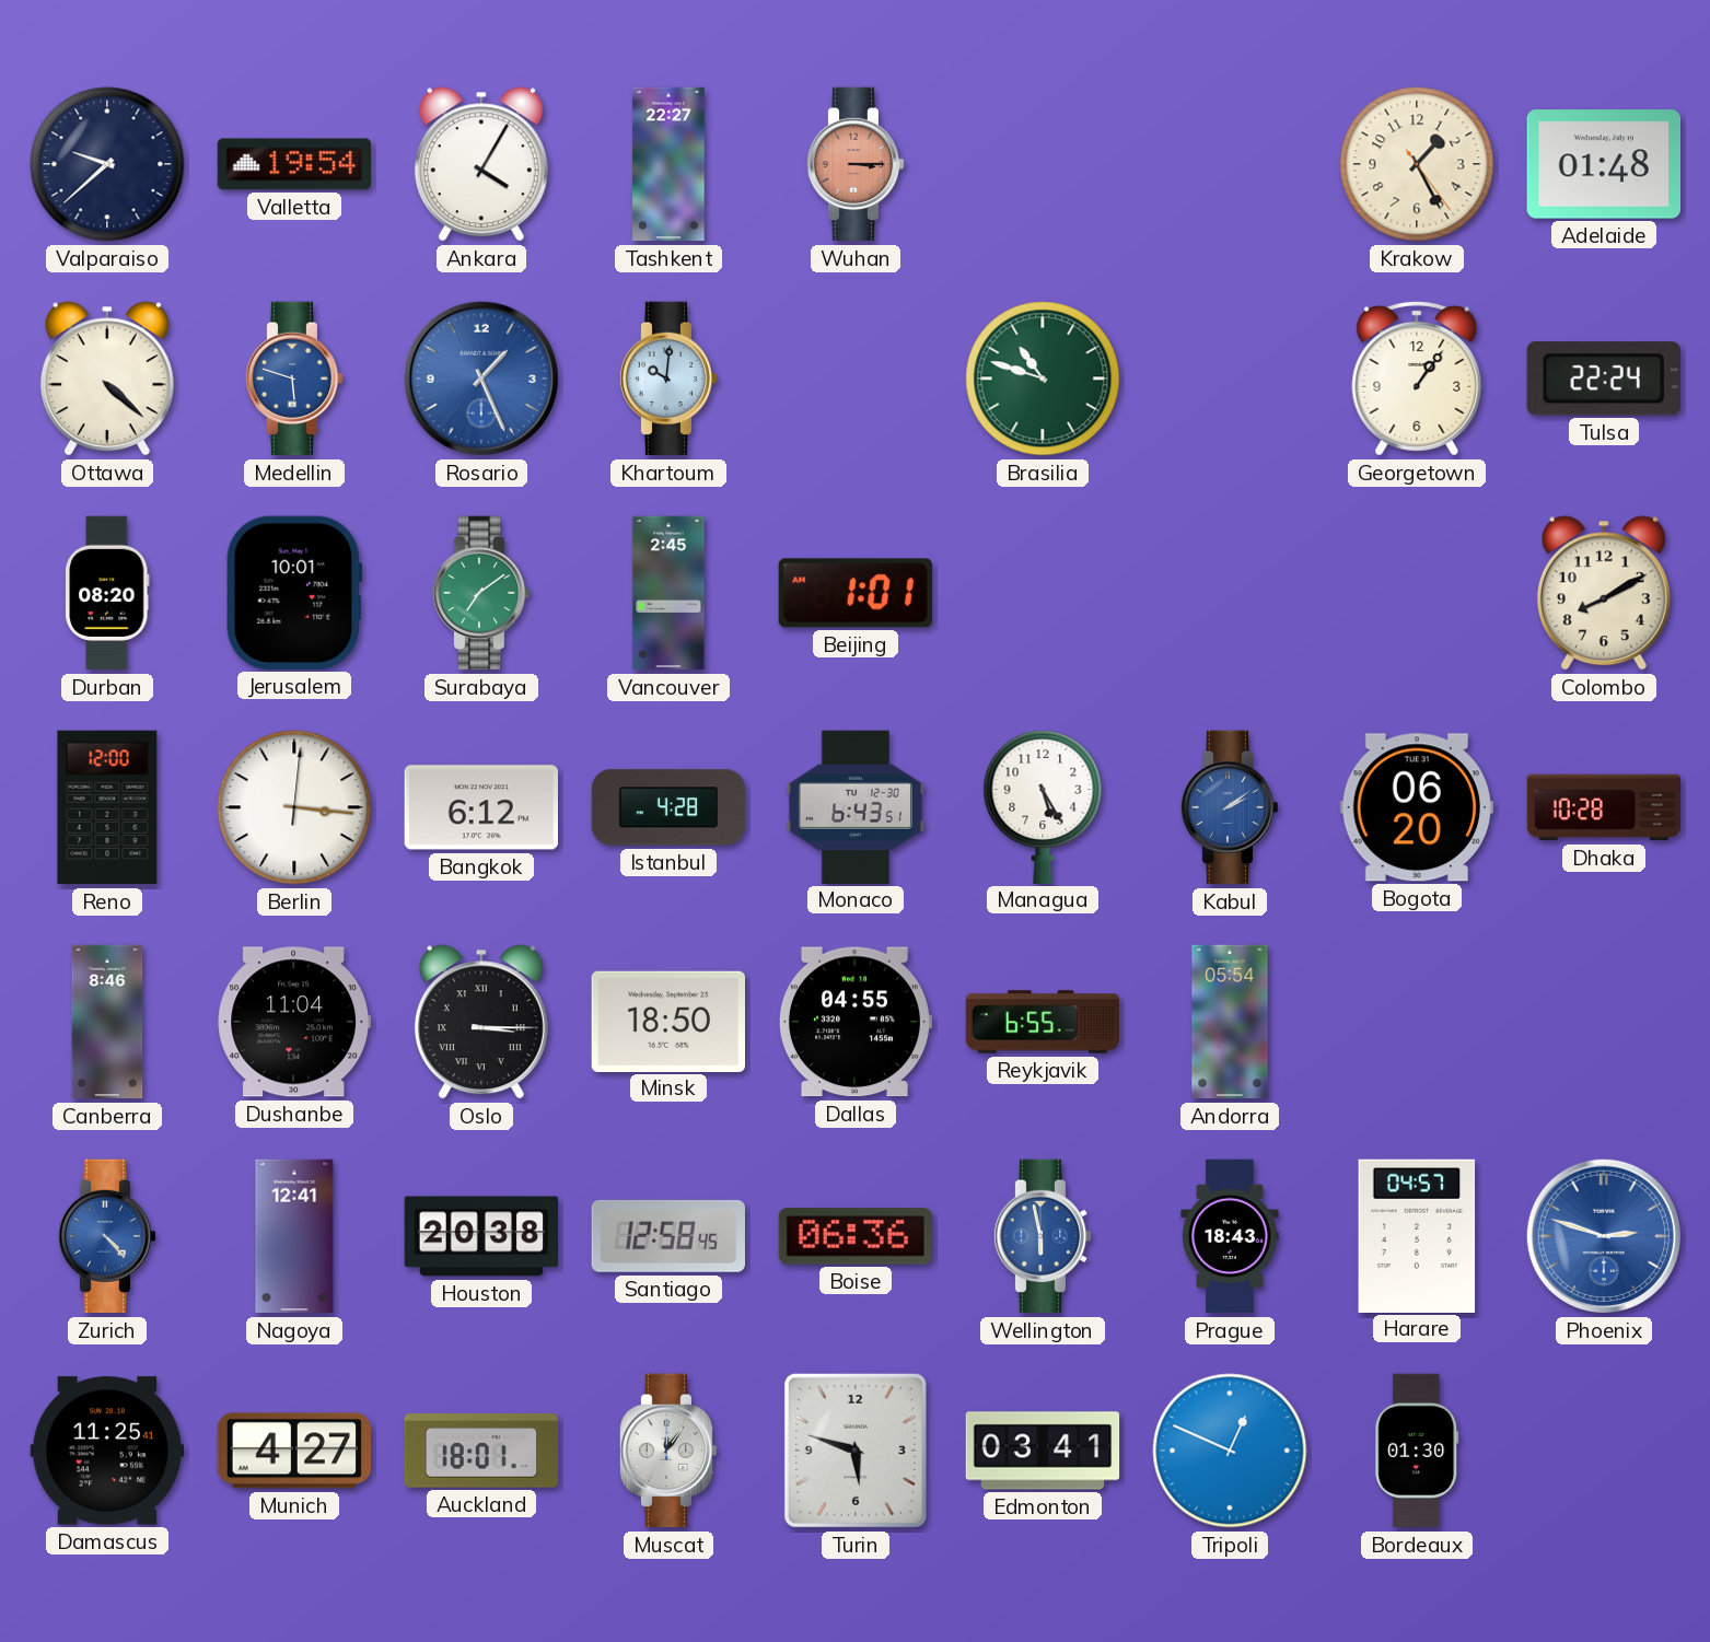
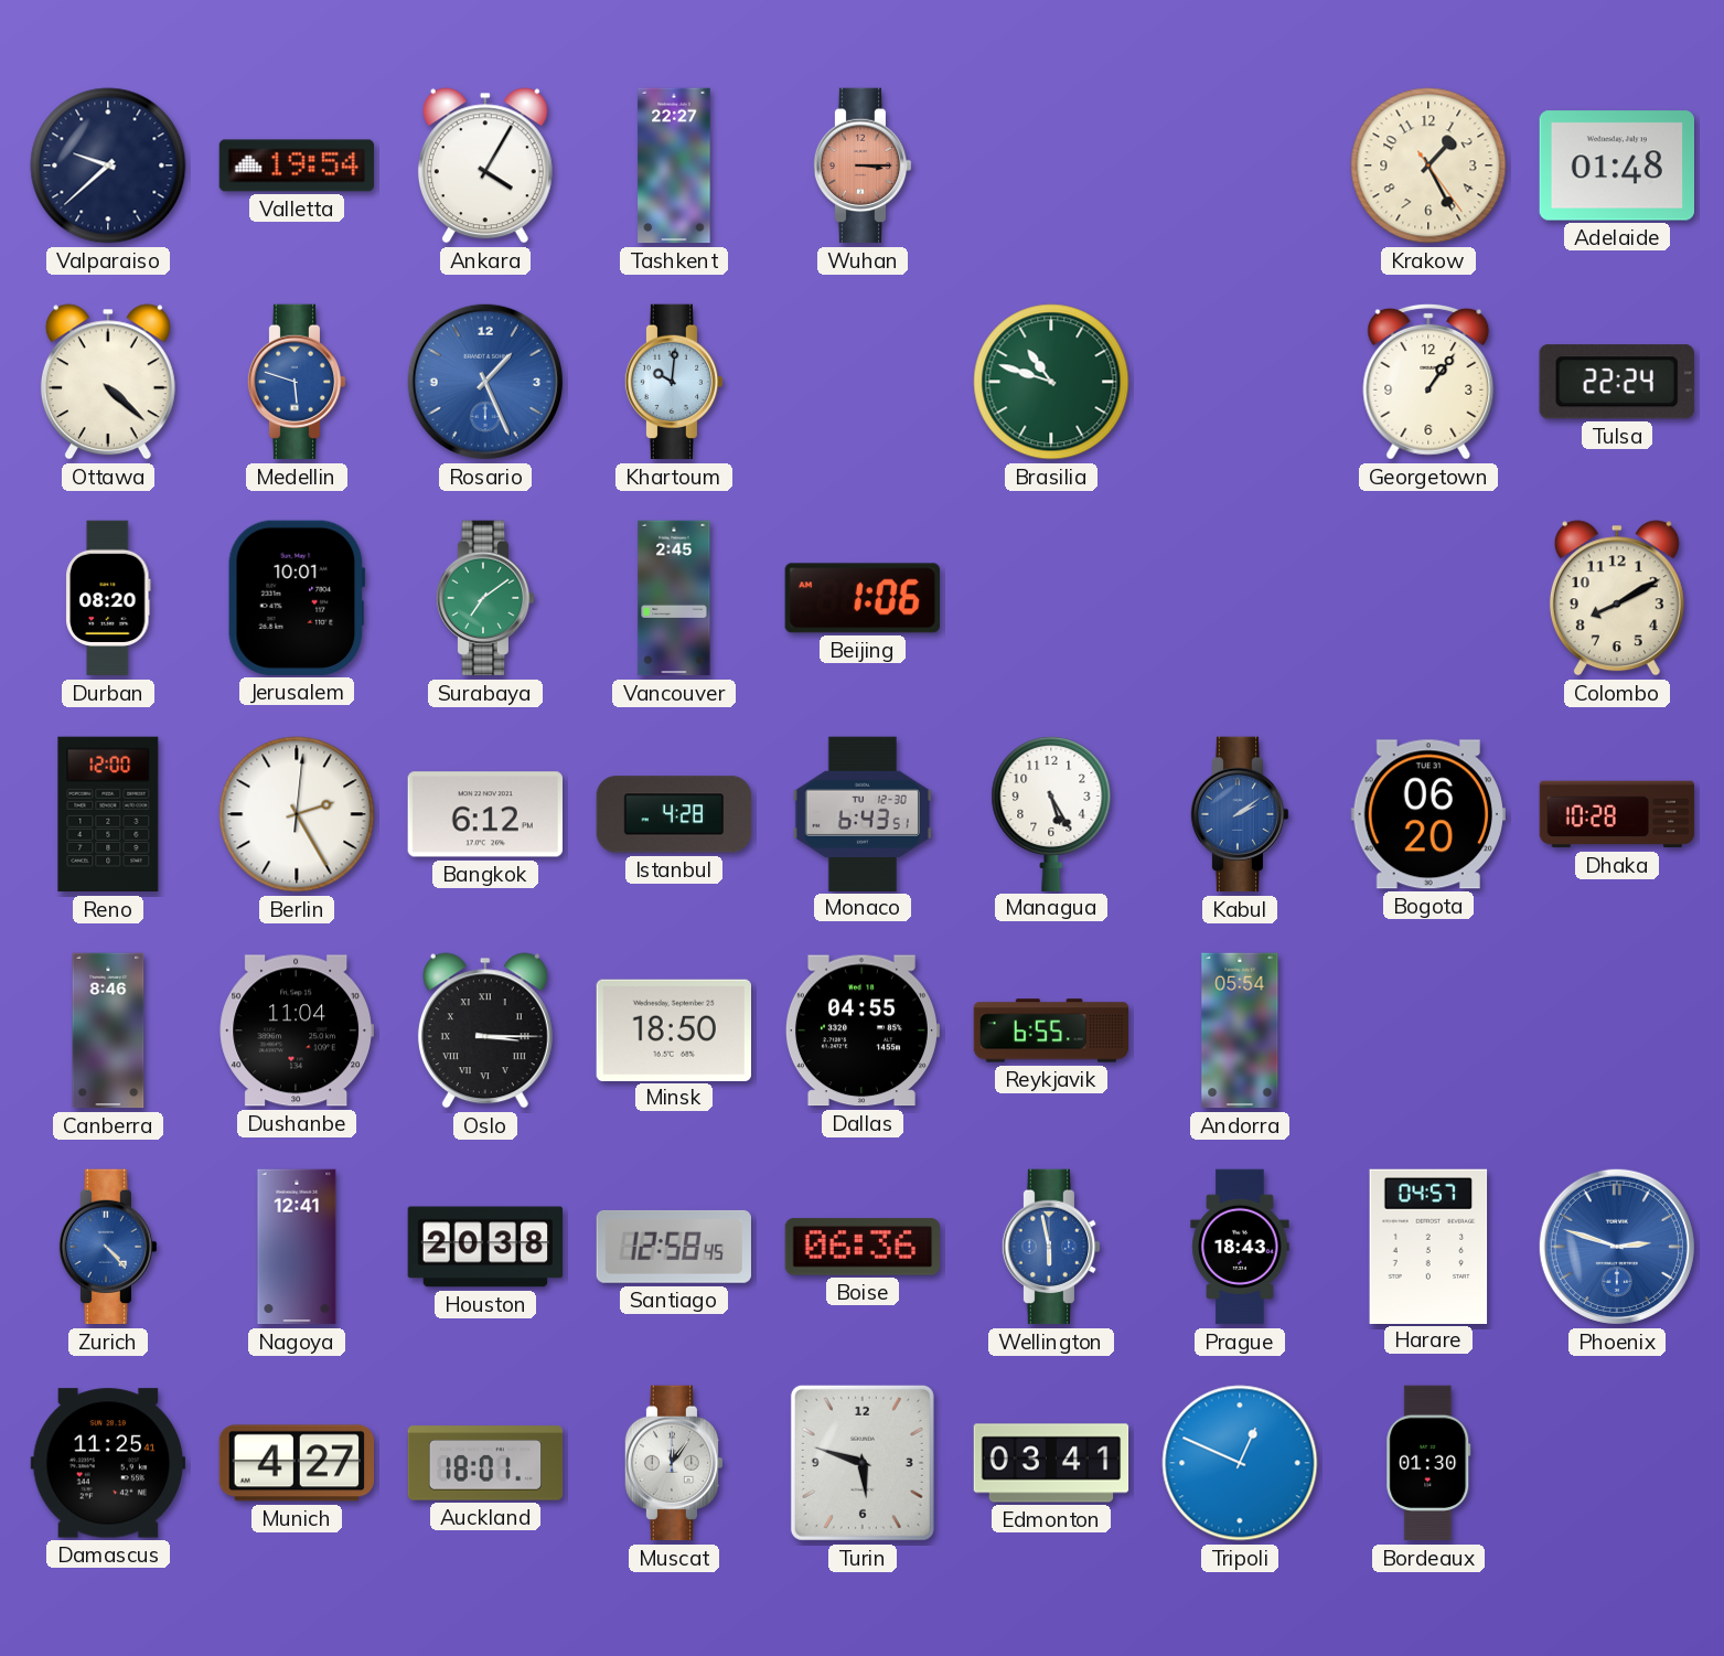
Beijing: 1:01 -> 1:06 (863, 598)
Berlin: 3:16 -> 2:25 (297, 814)
